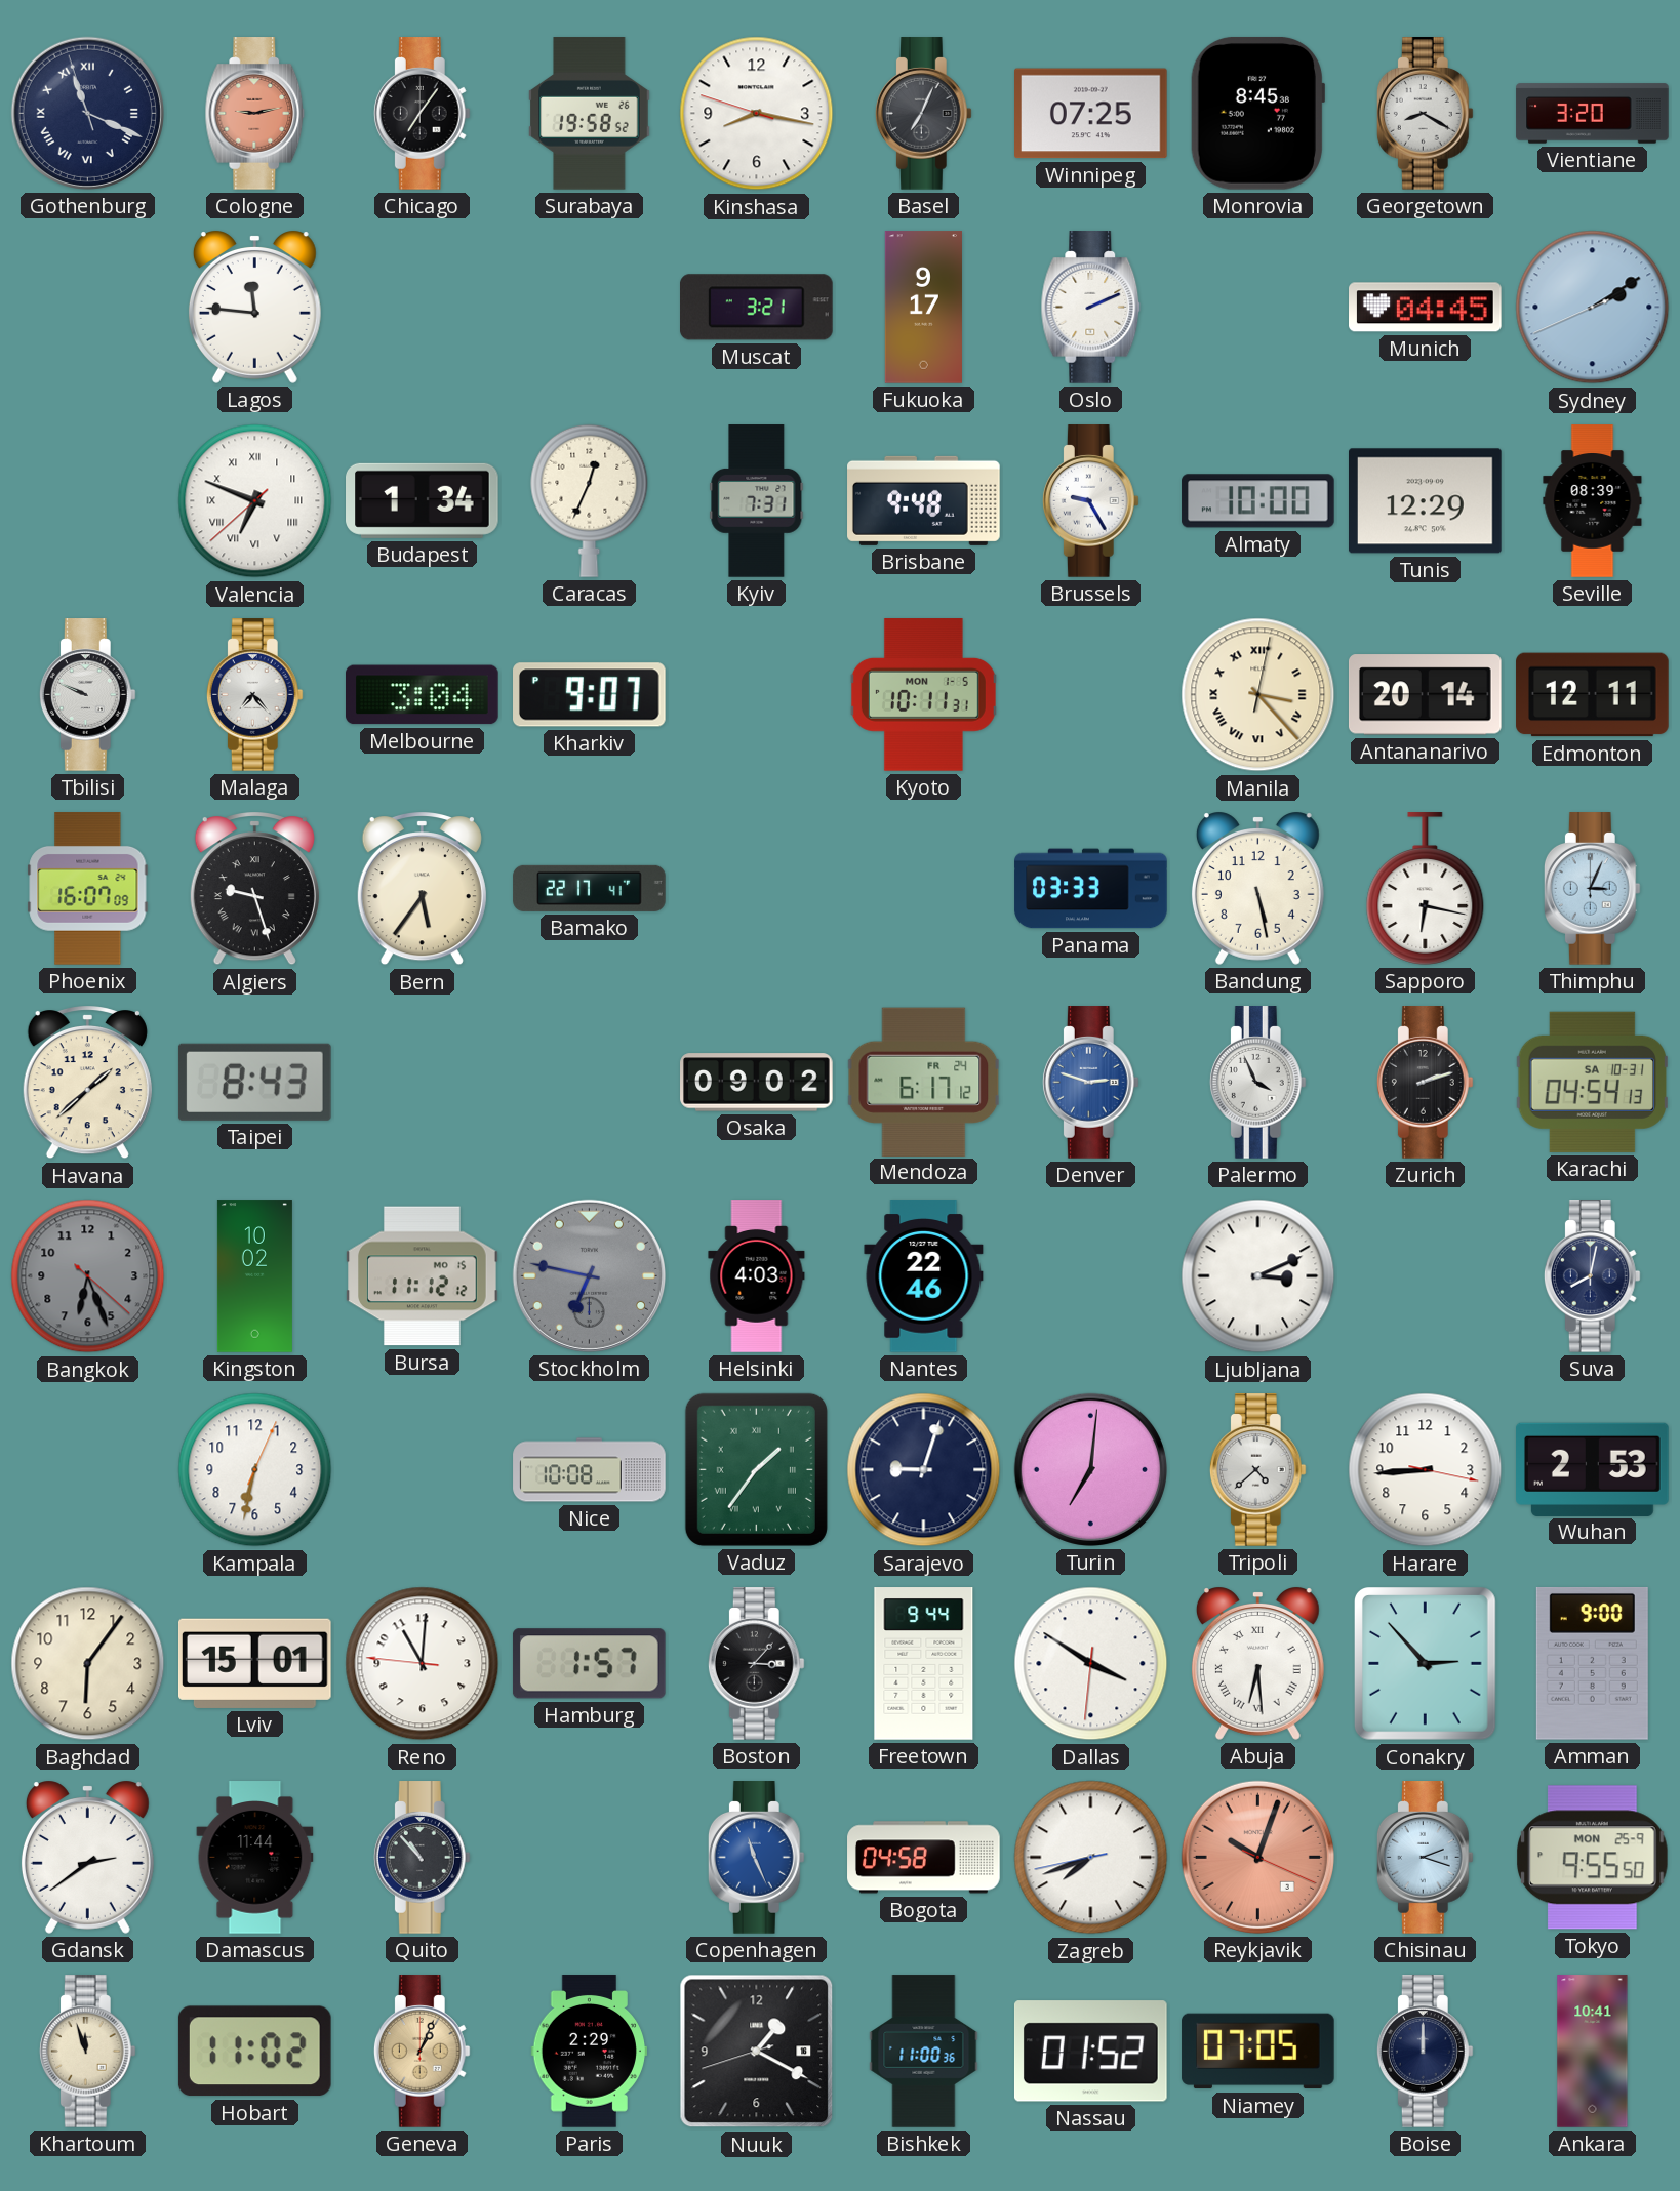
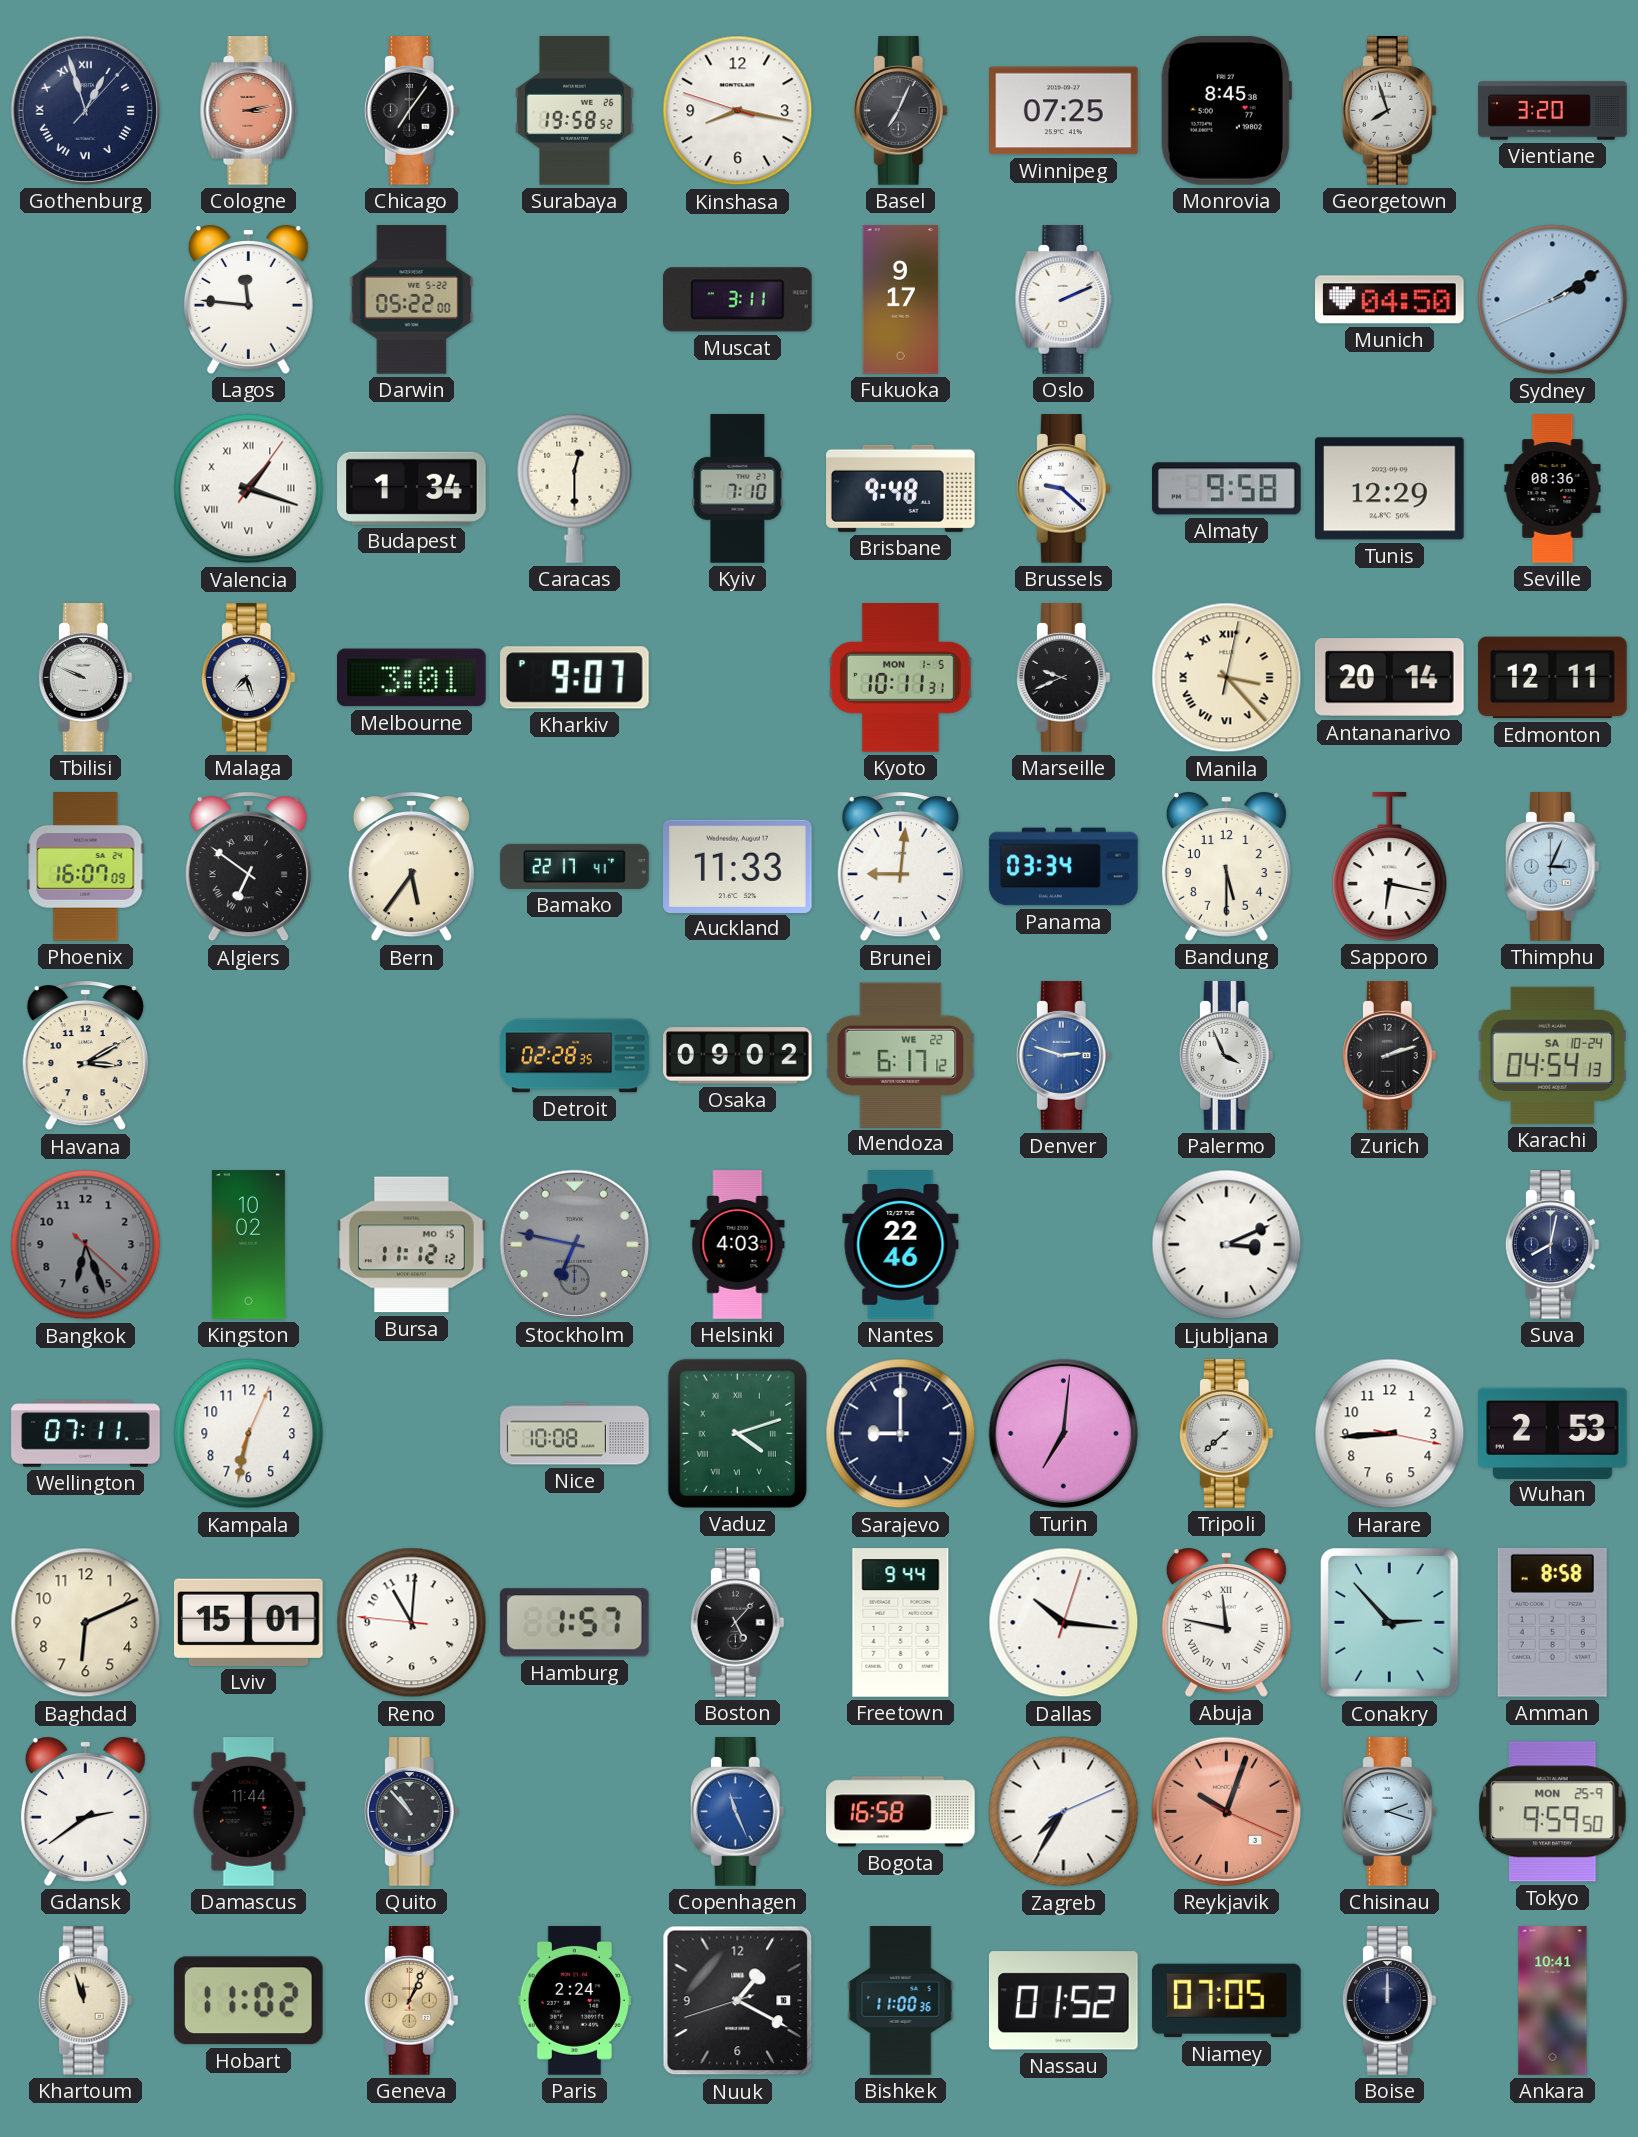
Gothenburg: 11:18 -> 12:57 (85, 110)
Cologne: 9:13 -> 3:13 (249, 111)
Georgetown: 8:20 -> 7:57 (1389, 111)
Darwin: none -> 05:22 (412, 300)
Muscat: 3:21 -> 3:11 (738, 300)
Munich: 04:45 -> 04:50 (1390, 300)
Valencia: 6:48 -> 1:18 (249, 489)
Caracas: 12:34 -> 12:30 (575, 488)
Kyiv: 7:31 -> 7:10 (738, 489)
Brussels: 9:25 -> 9:22 (1063, 489)
Almaty: 10:00 -> 9:58 (1227, 489)
Seville: 08:39 -> 08:36 (1553, 489)
Malaga: 7:23 -> 7:27 (248, 678)
Melbourne: 3:04 -> 3:01 (412, 678)
Marseille: none -> 9:41 (1063, 678)
Algiers: 9:27 -> 6:51 (248, 867)
Auckland: none -> 11:33 (738, 866)
Brunei: none -> 9:01 (900, 867)
Panama: 03:33 -> 03:34 (1064, 867)
Bandung: 5:28 -> 5:30 (1226, 866)
Havana: 1:38 -> 3:10 (85, 1056)
Taipei: 8:43 -> none (254, 1082)
Detroit: none -> 02:28 (575, 1056)
Mendoza date: FR 24 -> WE 22 (901, 1055)
Karachi date: SA 10-31 -> SA 10-24 (1552, 1055)
Wellington: none -> 07:11 (86, 1434)
Vaduz: 1:36 -> 4:12 (737, 1433)
Sarajevo: 9:03 -> 9:00 (901, 1434)
Tripoli: 4:38 -> 7:38 (1226, 1434)
Baghdad: 6:06 -> 6:11 (86, 1623)
Boston: 3:07 -> 5:07 (737, 1623)
Dallas: 3:50 -> 10:16 (1064, 1623)
Abuja: 6:29 -> 11:47 (1226, 1622)
Amman: 9:00 -> 8:58 (1552, 1622)
Bogota: 04:58 -> 16:58 (901, 1812)
Zagreb: 7:41 -> 7:35 (1064, 1812)
Tokyo: 9:55 -> 9:59 (1553, 1812)
Paris: 2:29 -> 2:24 (574, 2001)
